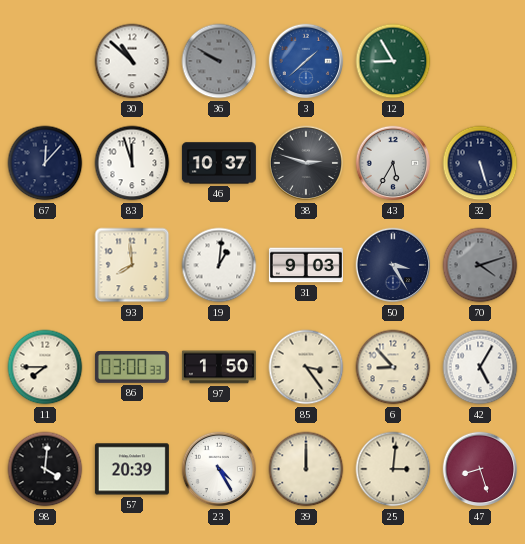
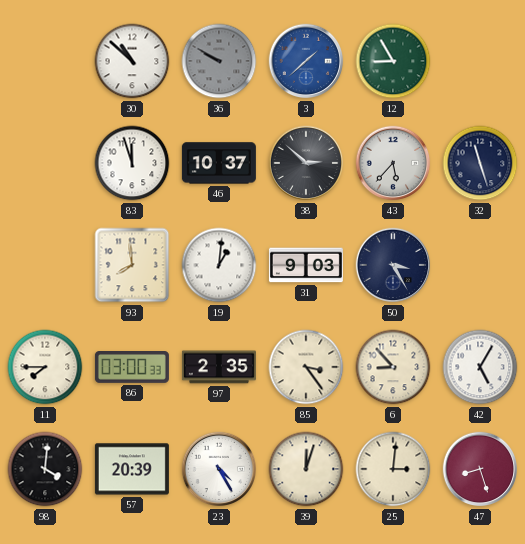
67: 12:07 -> none (45, 163)
38: 2:48 -> 2:52 (306, 163)
43: 5:35 -> 5:37 (393, 163)
32: 5:27 -> 11:27 (480, 163)
70: 4:12 -> none (480, 265)
97: 1:50 -> 2:35 (219, 367)
39: 12:00 -> 12:03 (306, 469)
